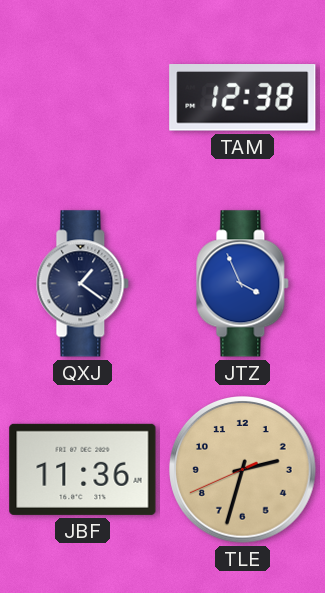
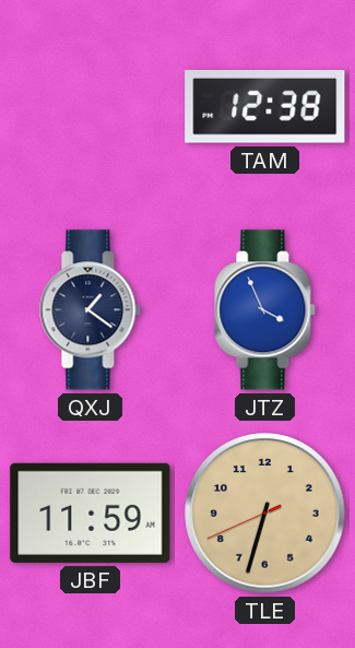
JBF: 11:36 -> 11:59 (91, 512)
TLE: 2:32 -> 6:32 (265, 514)
